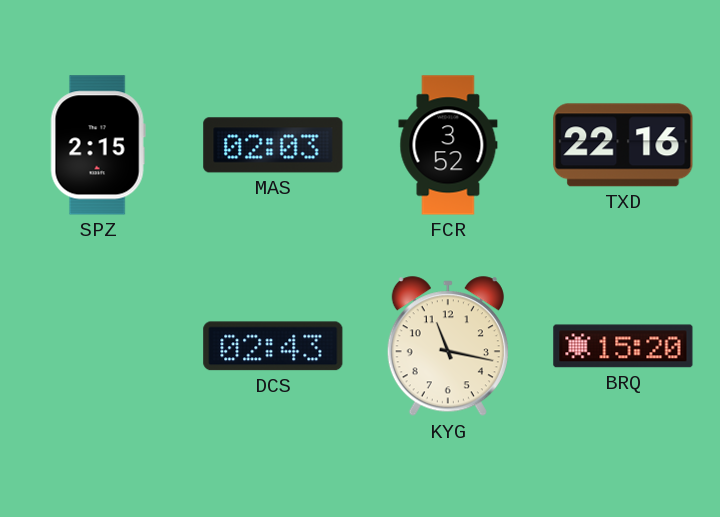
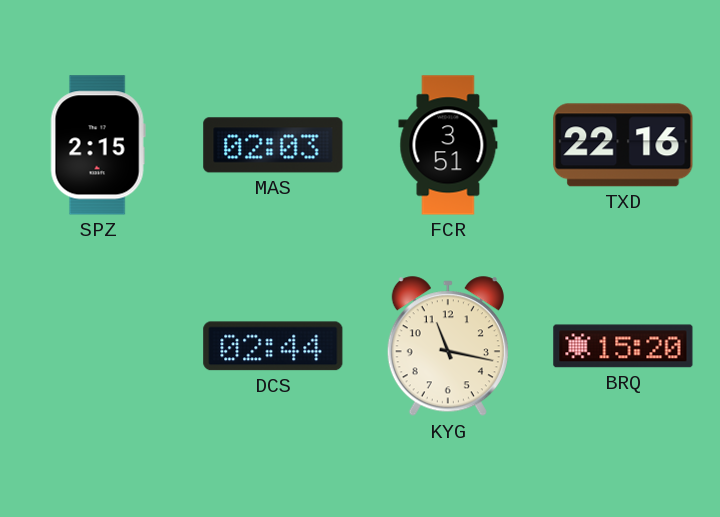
FCR: 3:52 -> 3:51 (448, 145)
DCS: 02:43 -> 02:44 (273, 346)
